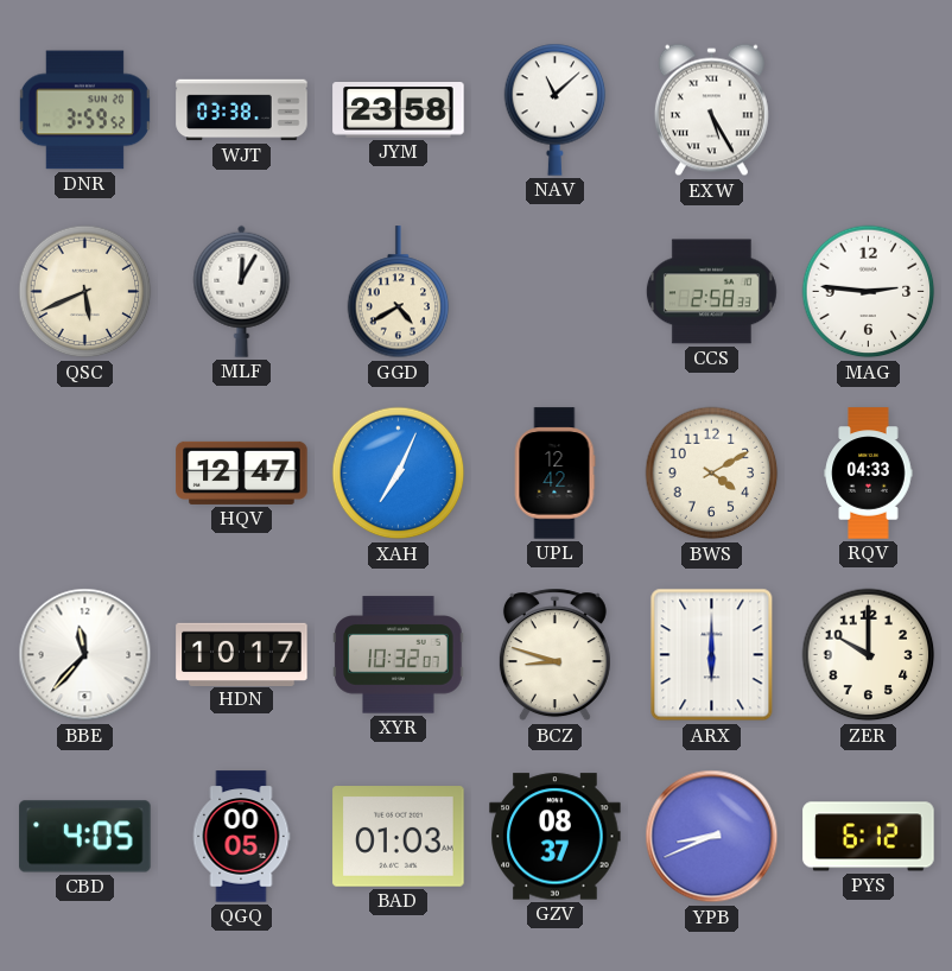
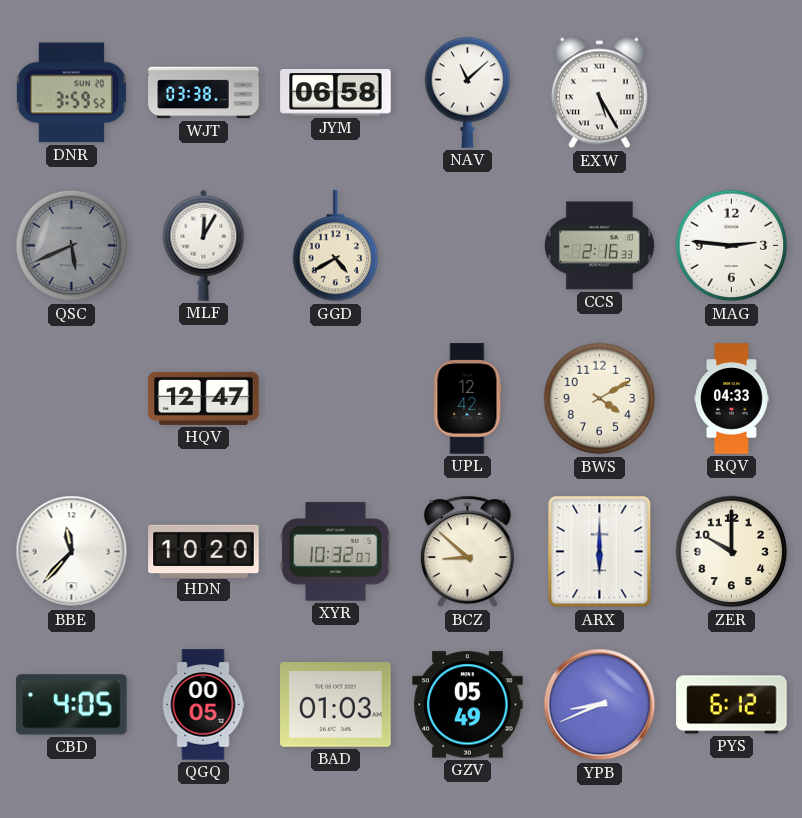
JYM: 23:58 -> 06:58 (336, 93)
QSC dial: cream -> grey (72, 246)
CCS: 2:58 -> 2:16 (599, 246)
XAH: 7:04 -> none (399, 474)
HDN: 10:17 -> 10:20 (204, 551)
BCZ: 8:48 -> 8:52 (467, 552)
GZV: 08:37 -> 05:49 (468, 705)
